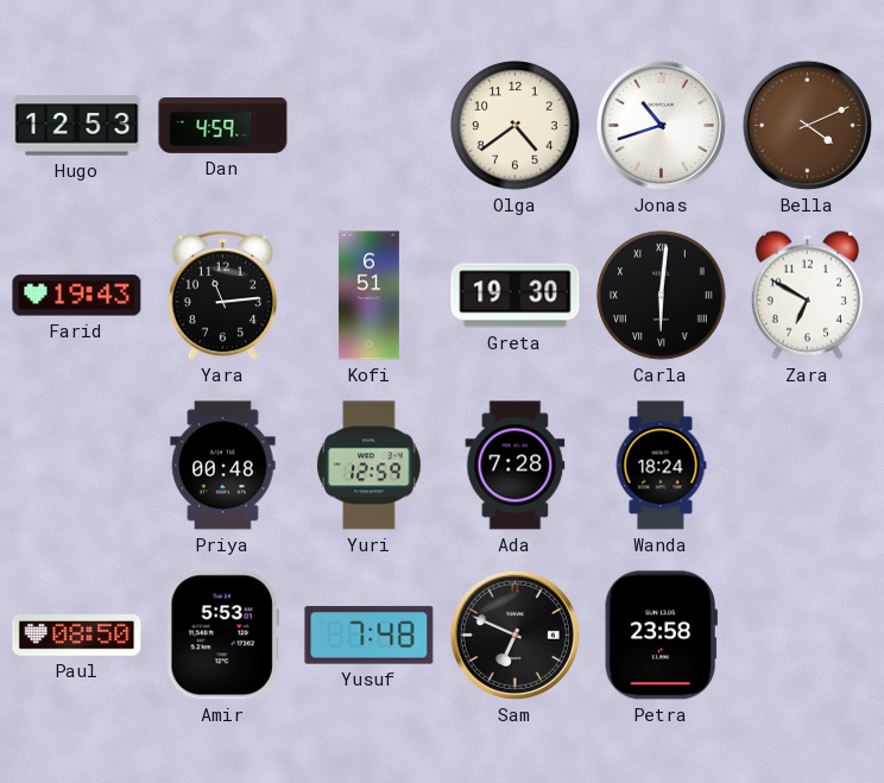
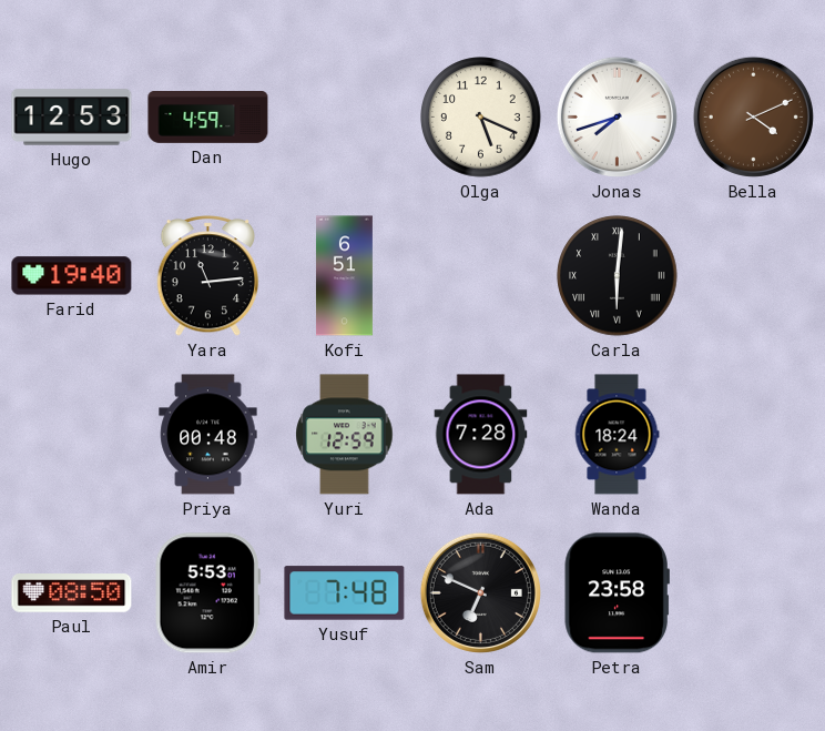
Olga: 4:39 -> 5:19 (481, 118)
Jonas: 10:42 -> 7:42 (617, 116)
Farid: 19:43 -> 19:40 (72, 276)
Greta: 19:30 -> none (516, 296)
Zara: 6:50 -> none (807, 295)
